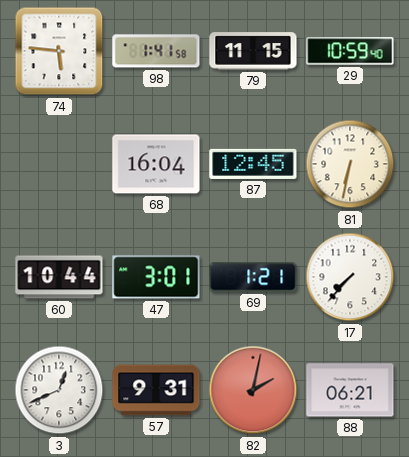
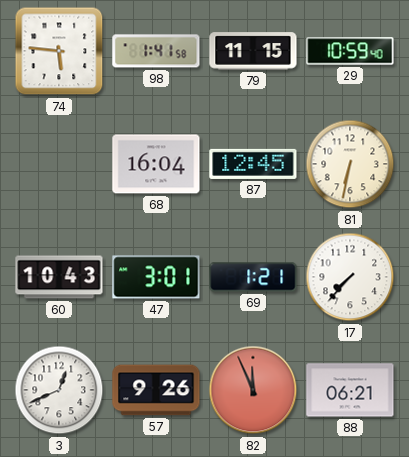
60: 10:44 -> 10:43 (59, 277)
57: 9:31 -> 9:26 (156, 390)
82: 2:02 -> 11:56 (253, 390)
